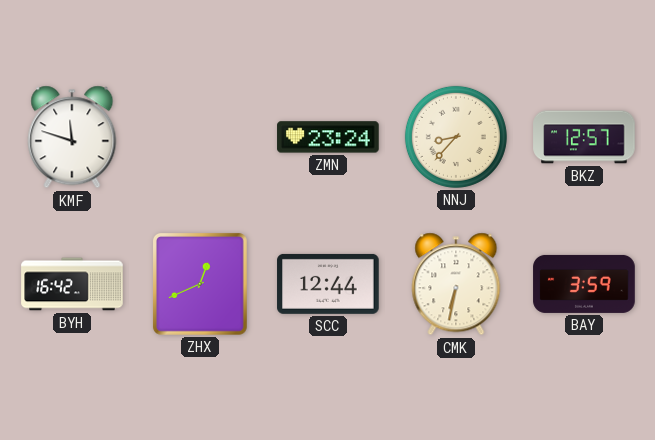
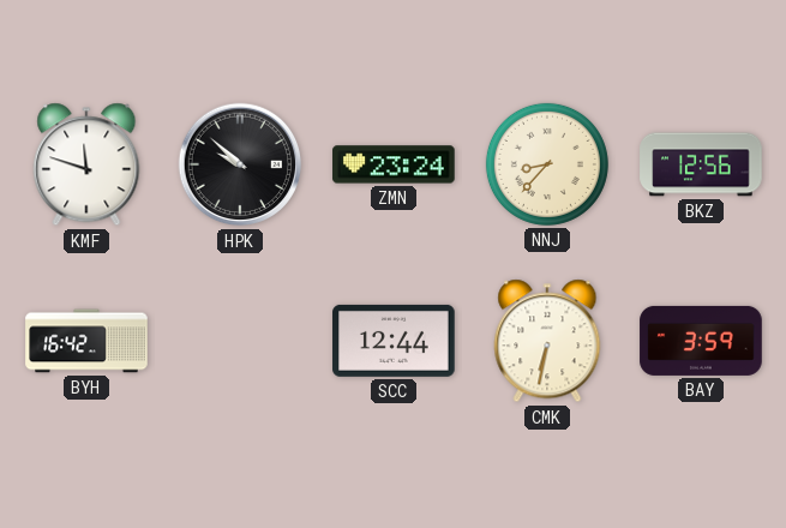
HPK: none -> 9:52 (240, 164)
BKZ: 12:57 -> 12:56 (701, 164)
ZHX: 12:41 -> none (200, 284)
